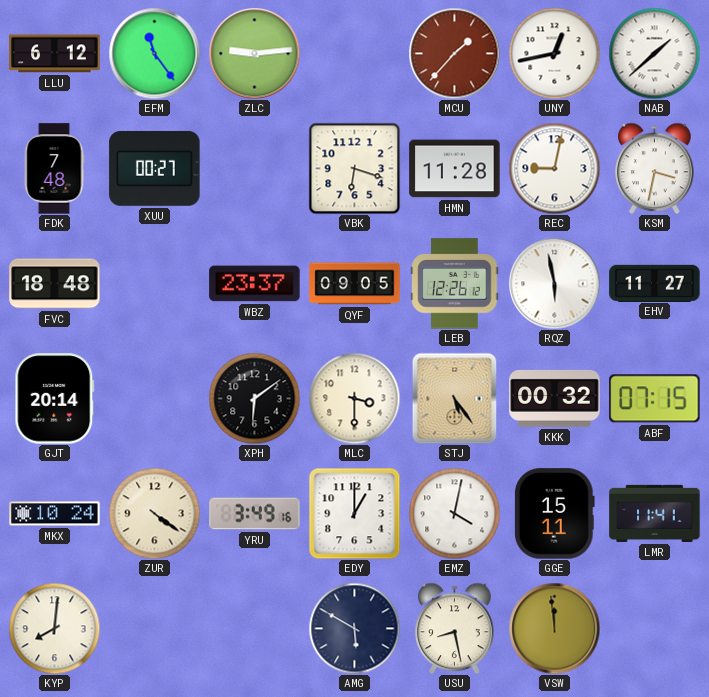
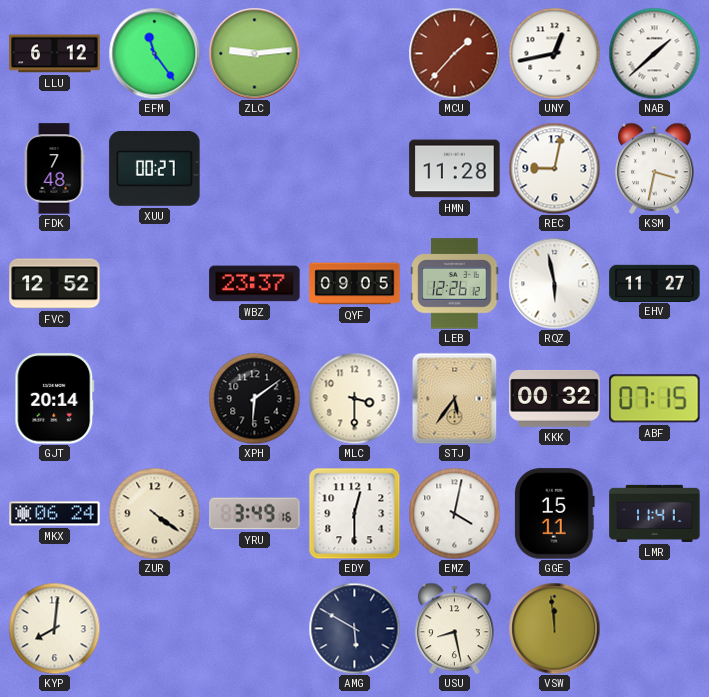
VBK: 6:18 -> none (354, 168)
FVC: 18:48 -> 12:52 (55, 284)
STJ: 5:24 -> 5:36 (455, 398)
MKX: 10:24 -> 06:24 (55, 514)
EDY: 1:00 -> 12:30 (354, 513)
